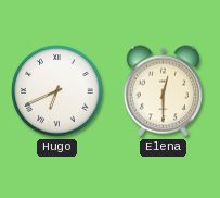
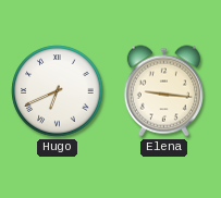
Elena: 12:30 -> 9:16 (163, 91)
